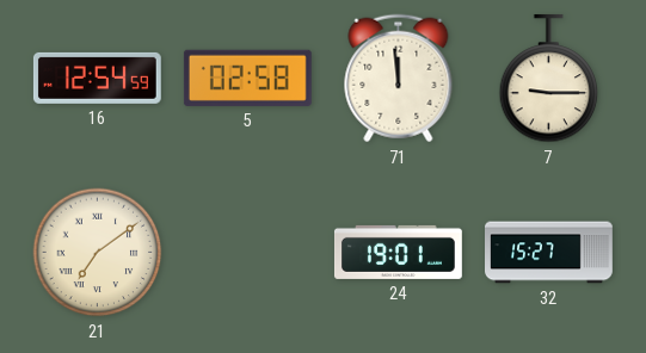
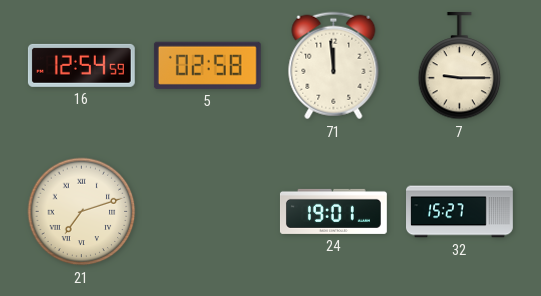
21: 7:09 -> 7:12 (82, 212)
